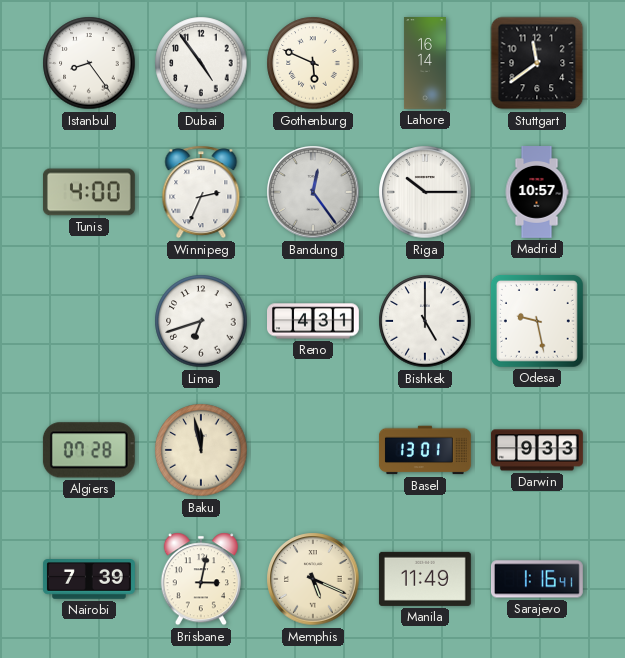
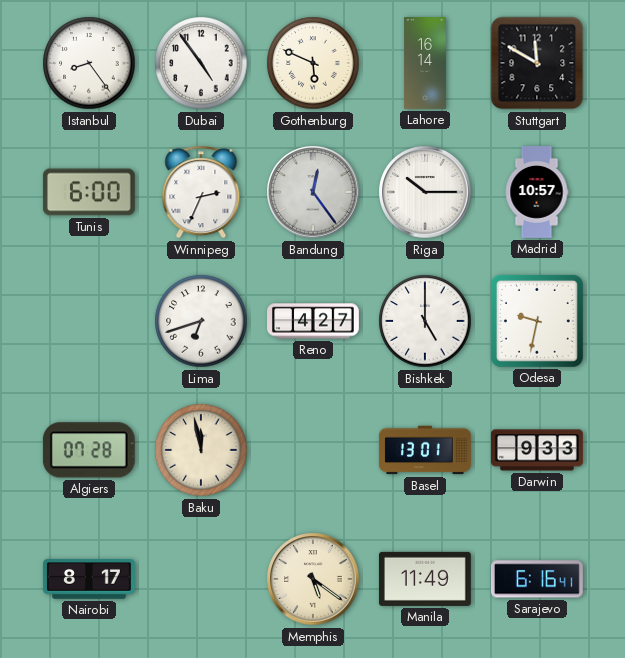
Stuttgart: 11:39 -> 11:50 (537, 63)
Tunis: 4:00 -> 6:00 (89, 192)
Reno: 4:31 -> 4:27 (314, 321)
Odesa: 9:28 -> 9:32 (537, 321)
Nairobi: 7:39 -> 8:17 (89, 580)
Brisbane: 3:02 -> none (201, 579)
Memphis: 5:19 -> 5:21 (313, 579)
Sarajevo: 1:16 -> 6:16 (537, 579)
